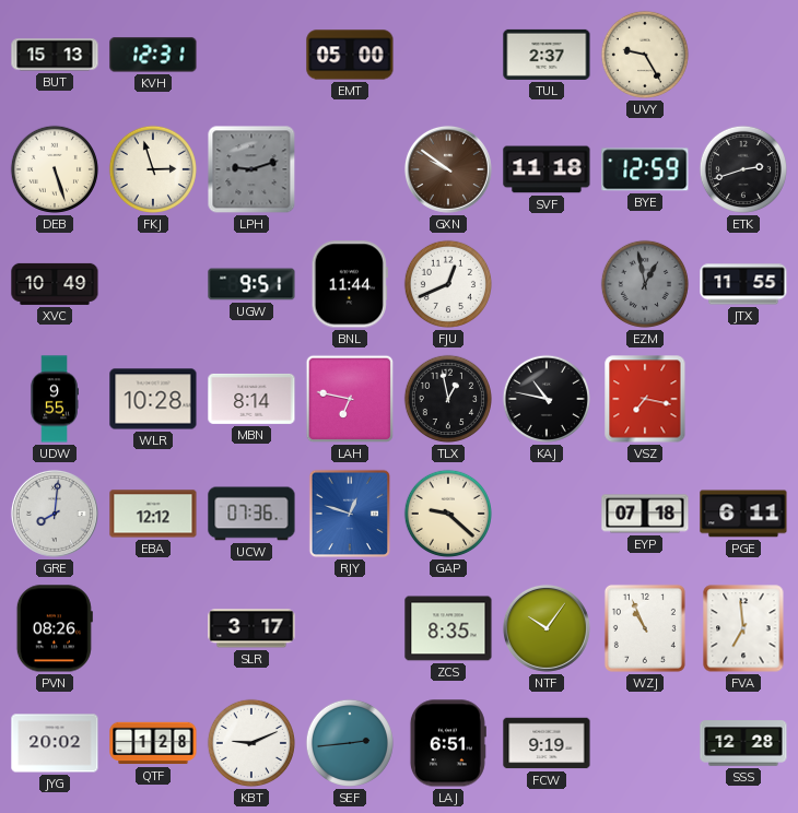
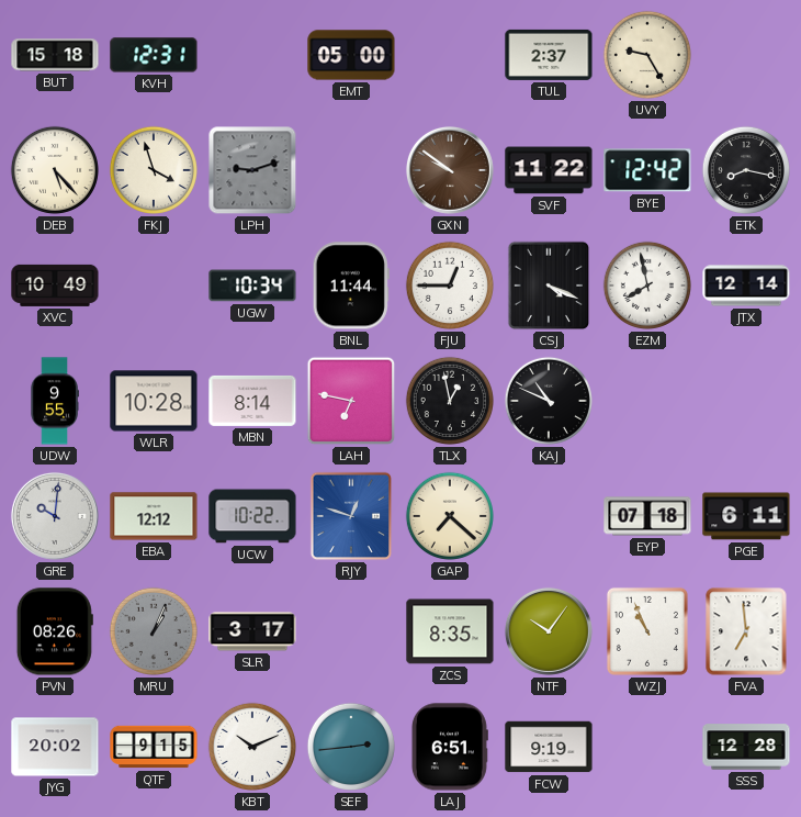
BUT: 15:13 -> 15:18 (55, 55)
DEB: 5:27 -> 5:23 (55, 170)
FKJ: 2:57 -> 3:57 (154, 170)
SVF: 11:18 -> 11:22 (549, 170)
BYE: 12:59 -> 12:42 (647, 170)
ETK: 2:42 -> 8:17 (746, 170)
UGW: 9:51 -> 10:34 (252, 286)
FJU: 12:41 -> 12:45 (450, 286)
CSJ: none -> 4:19 (549, 286)
EZM: 12:58 -> 7:58 (647, 286)
EZM dial: grey -> white (647, 286)
JTX: 11:55 -> 12:14 (746, 286)
KAJ: 10:47 -> 10:49 (549, 401)
VSZ: 7:17 -> none (645, 399)
GRE: 8:01 -> 10:01 (55, 516)
UCW: 07:36 -> 10:22 (252, 516)
GAP: 9:22 -> 7:22 (450, 516)
MRU: none -> 1:04 (154, 631)
QTF: 1:28 -> 9:15 (154, 747)
KBT: 9:11 -> 10:11 (252, 747)
